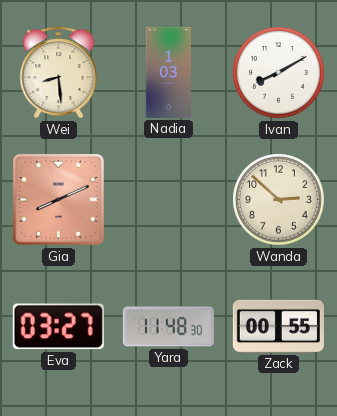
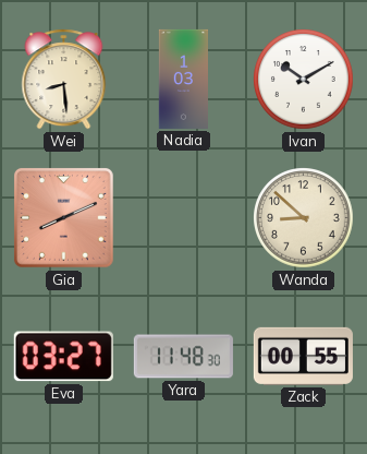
Ivan: 8:10 -> 10:10 (304, 80)
Wanda: 2:52 -> 8:52 (304, 218)
